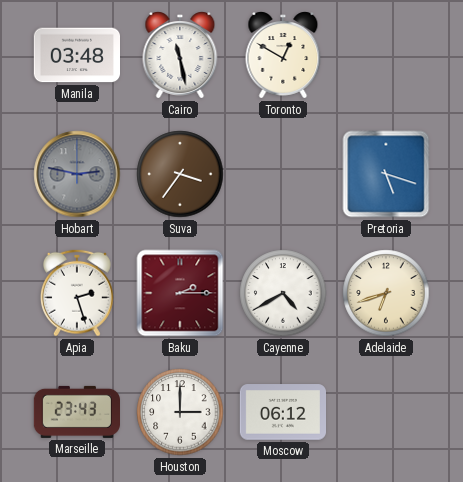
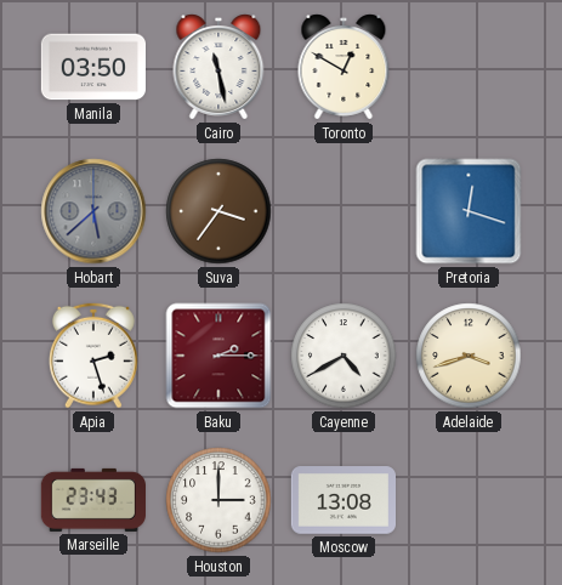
Manila: 03:48 -> 03:50 (92, 67)
Hobart: 2:47 -> 5:38 (93, 211)
Pretoria: 5:18 -> 12:18 (469, 211)
Adelaide: 6:42 -> 3:42 (469, 356)
Moscow: 06:12 -> 13:08 (342, 500)
